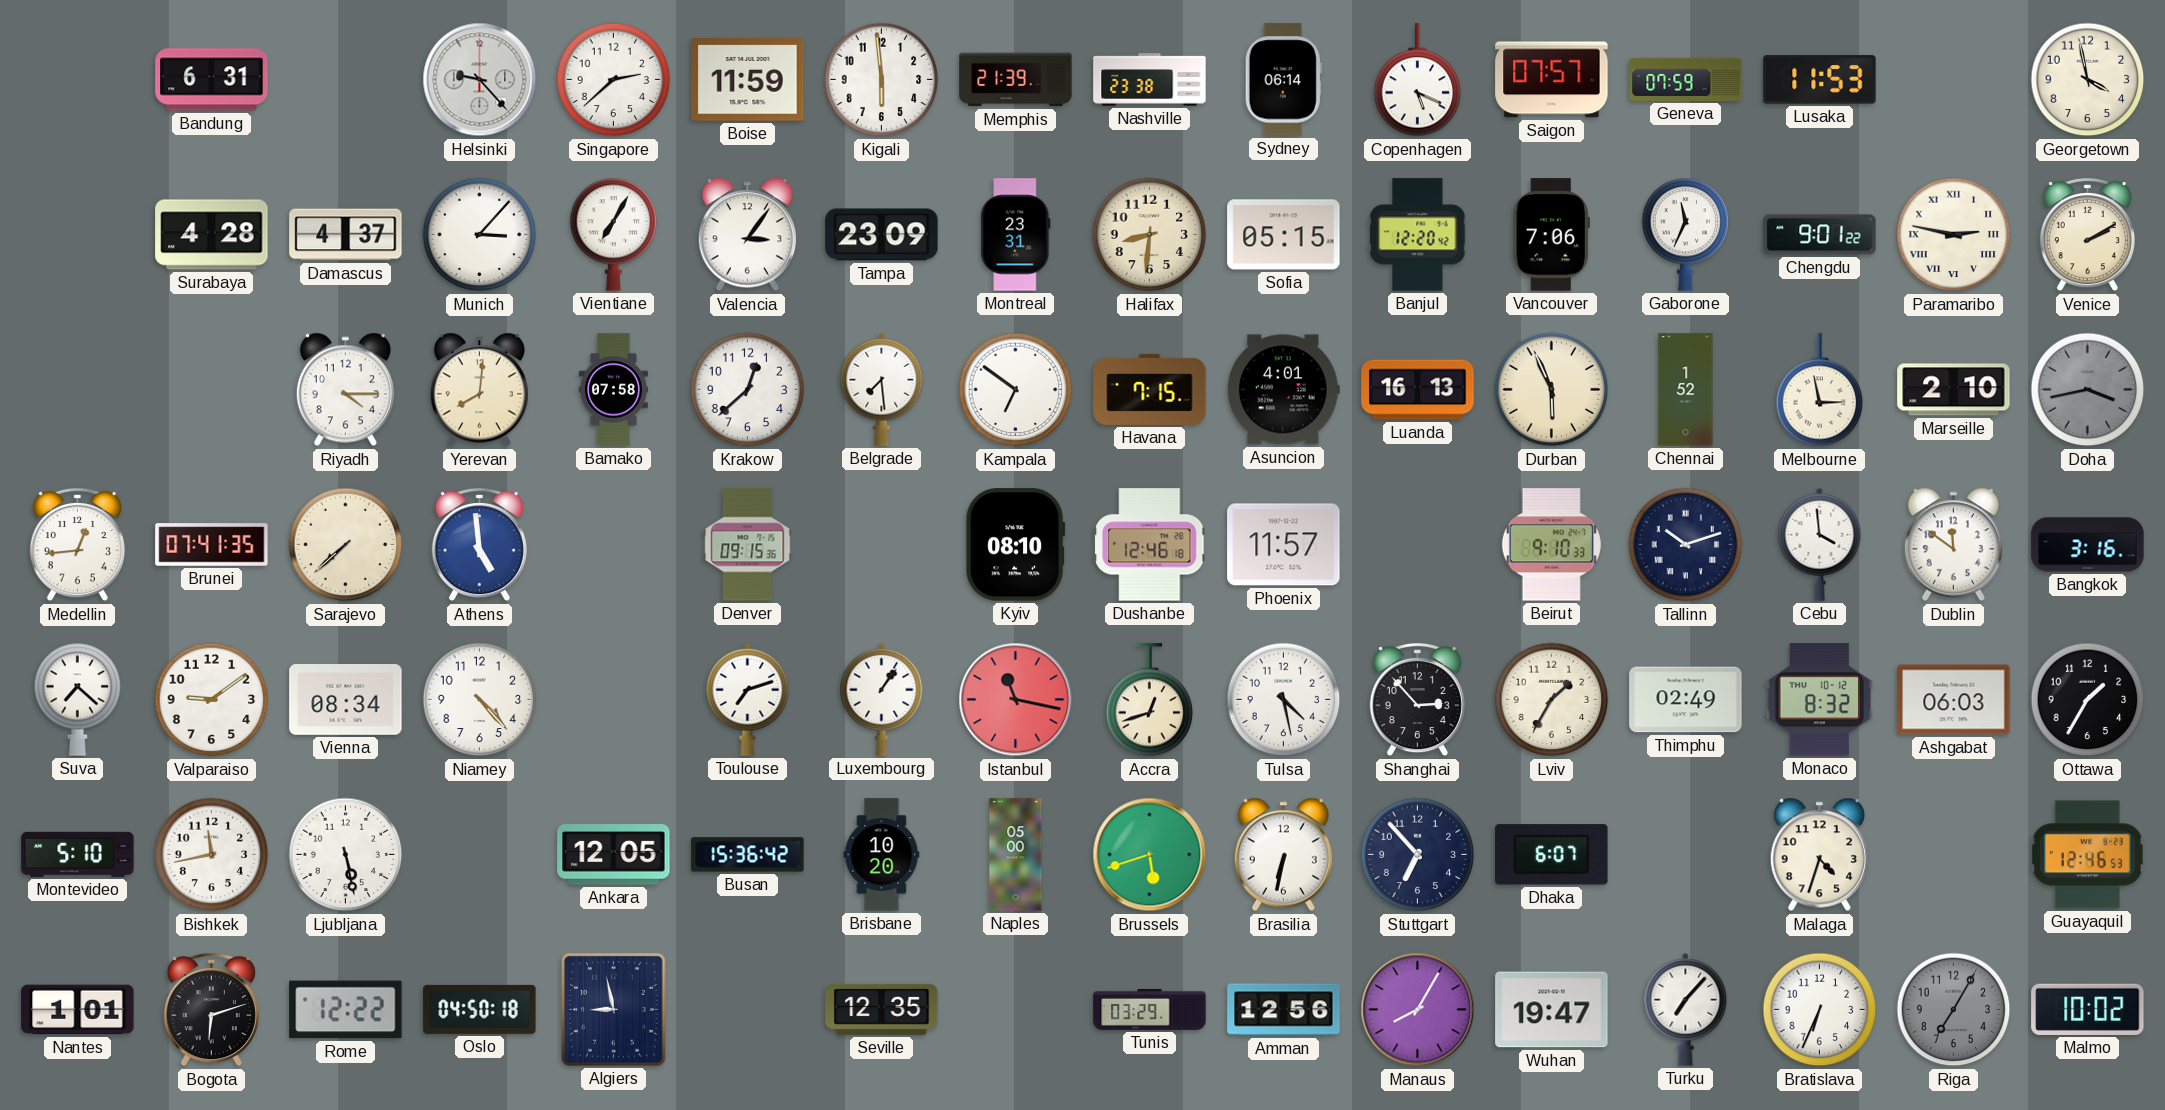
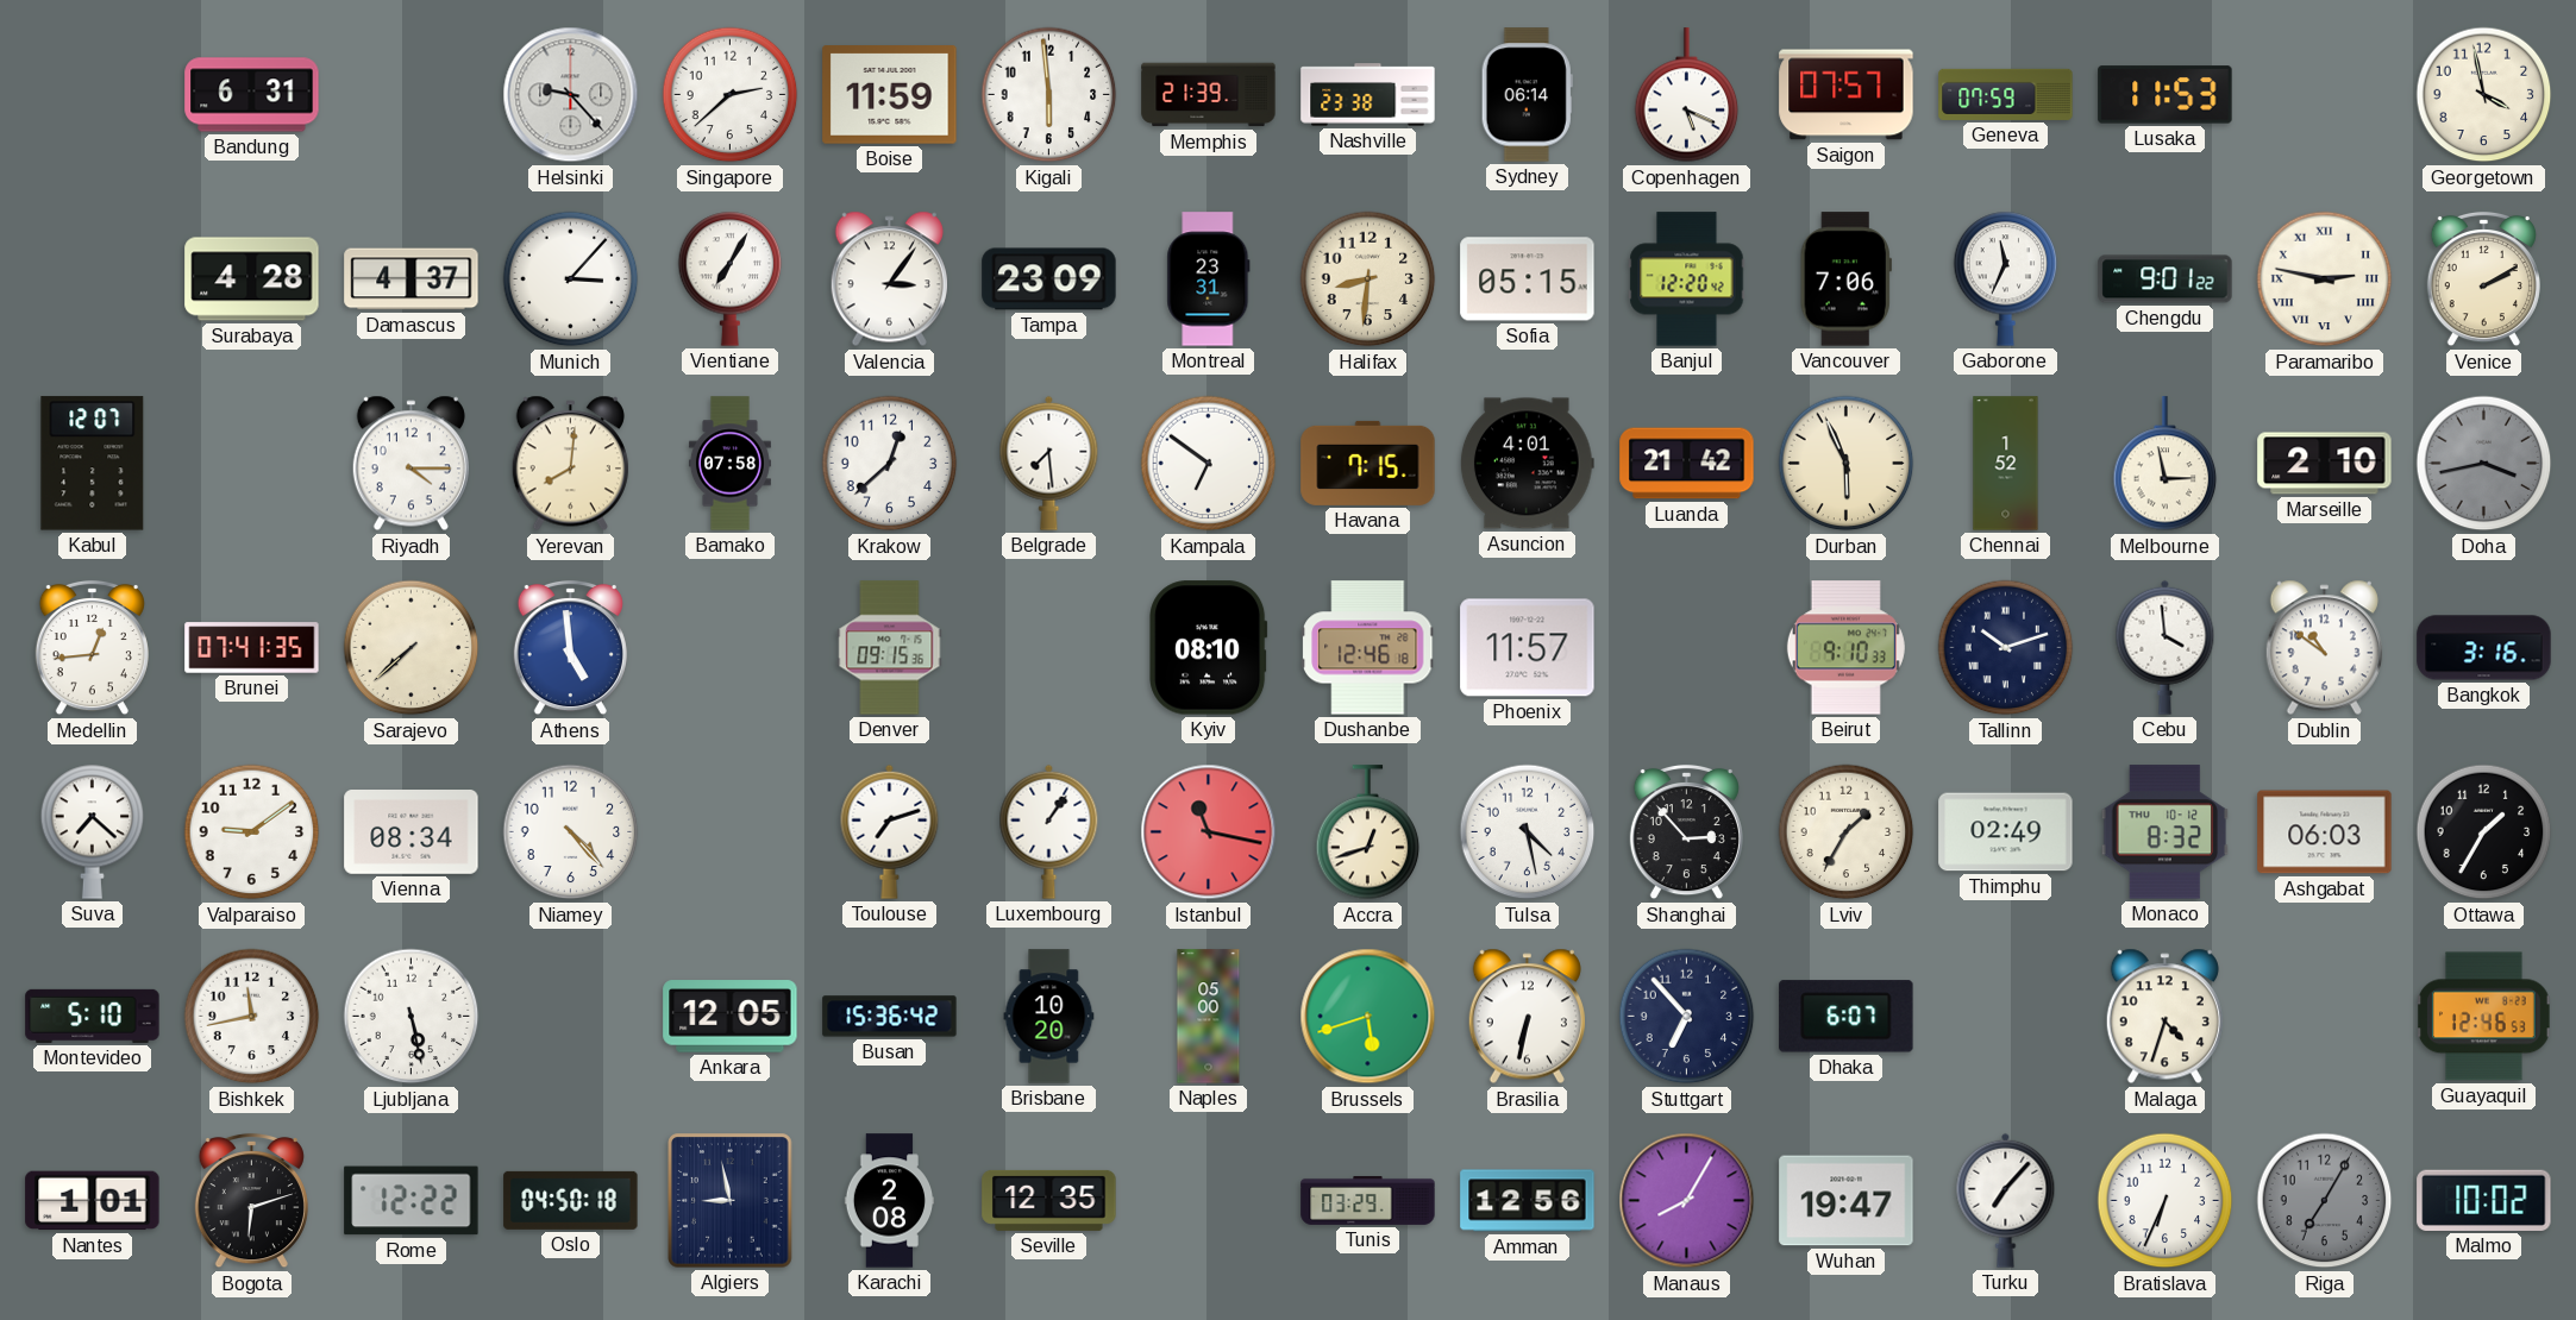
Kabul: none -> 12:07 (93, 464)
Luanda: 16:13 -> 21:42 (1687, 464)
Dublin: 11:51 -> 10:51 (2324, 648)
Karachi: none -> 2:08 (890, 1201)
